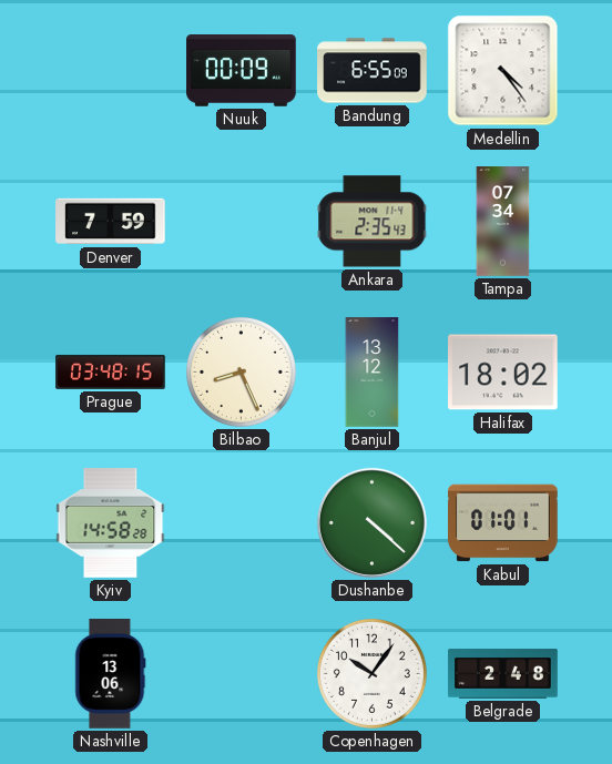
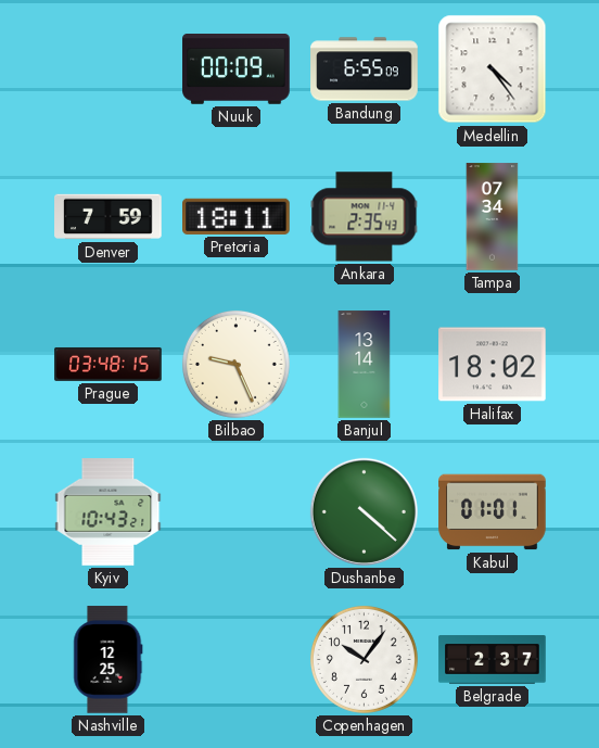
Pretoria: none -> 18:11 (237, 216)
Bilbao: 8:26 -> 9:26 (235, 364)
Banjul: 13:12 -> 13:14 (365, 365)
Kyiv: 14:58 -> 10:43 (109, 512)
Nashville: 13:06 -> 12:25 (109, 660)
Belgrade: 2:48 -> 2:37 (493, 660)
